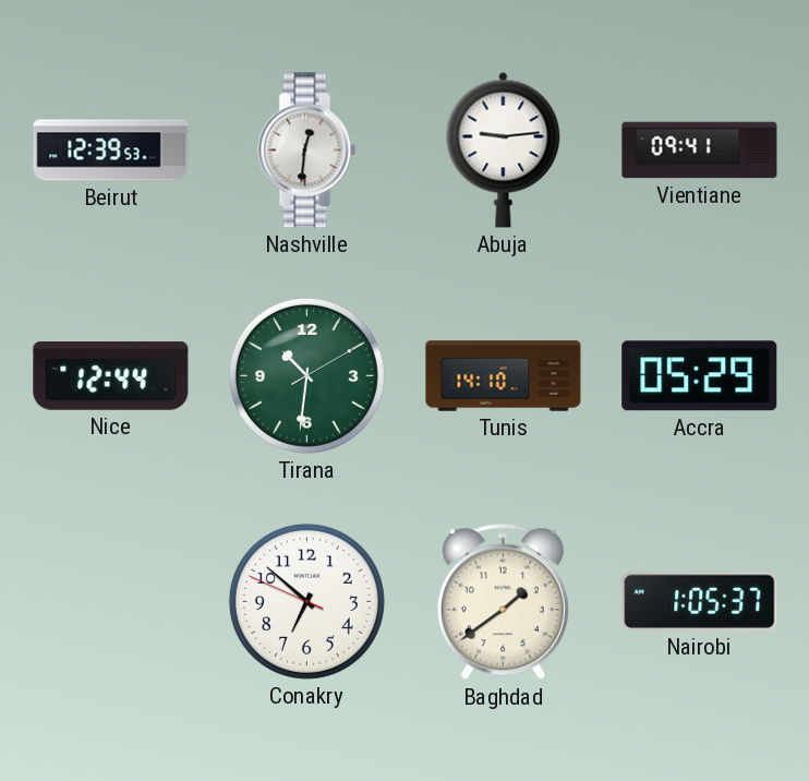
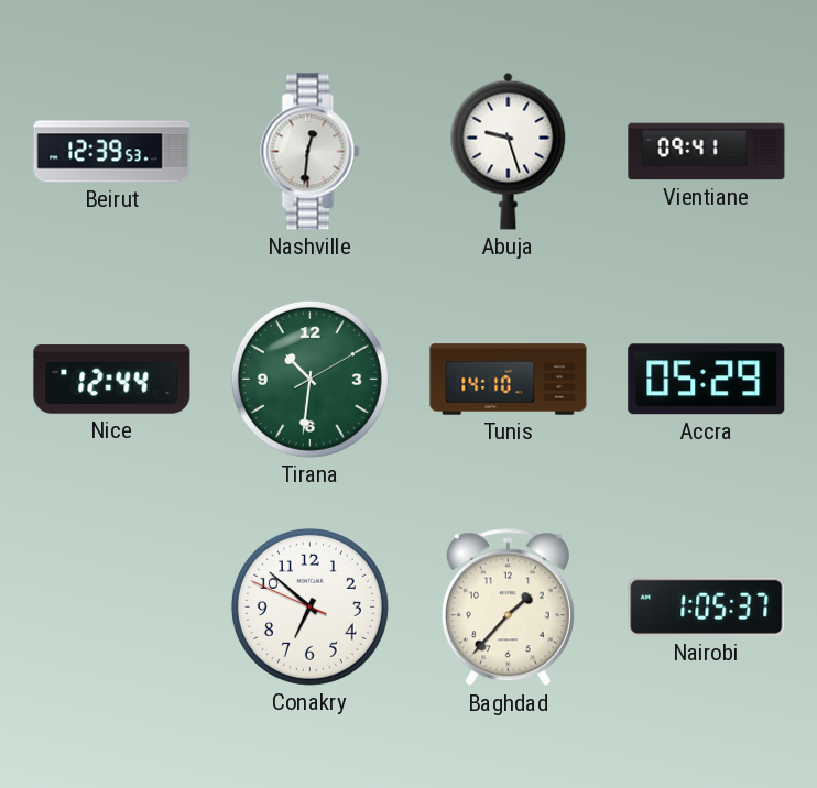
Abuja: 9:14 -> 9:27 (509, 151)
Baghdad: 1:39 -> 1:37 (508, 608)
